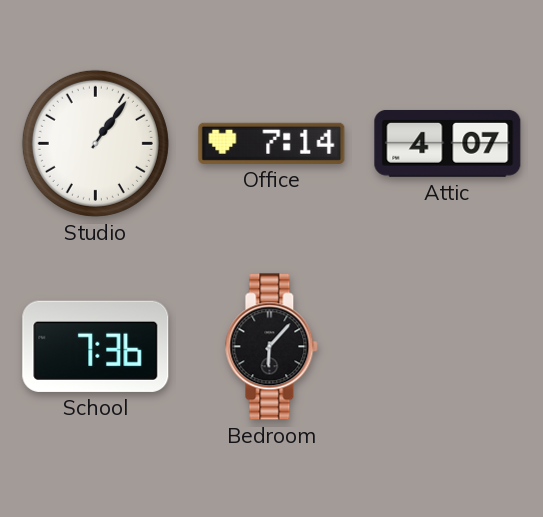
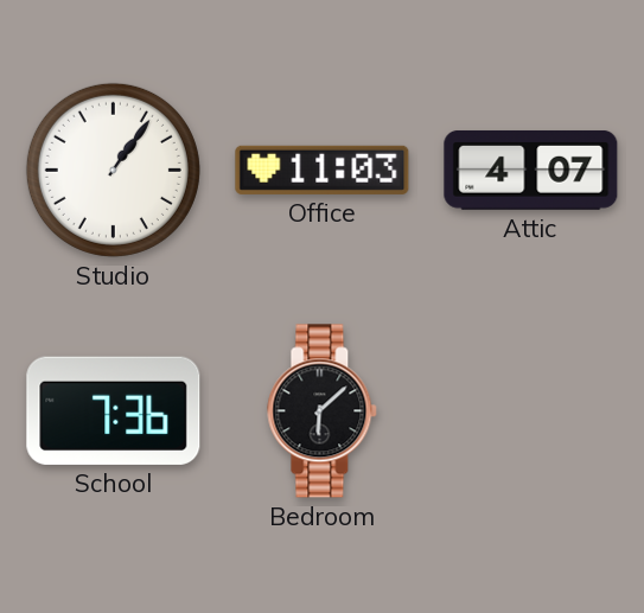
Office: 7:14 -> 11:03 (323, 170)
Bedroom: 6:07 -> 6:08 (323, 411)
